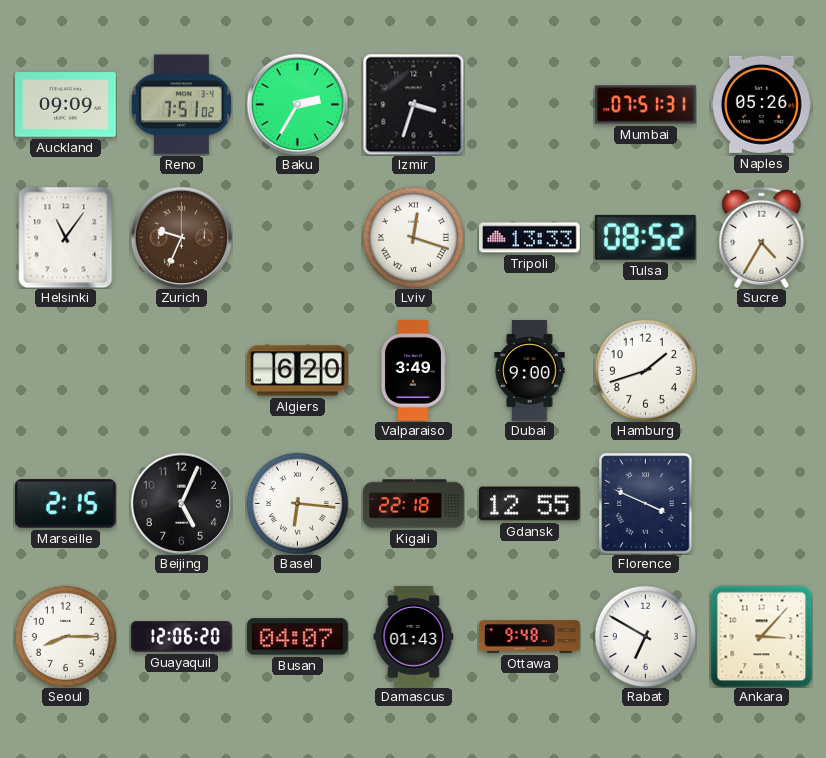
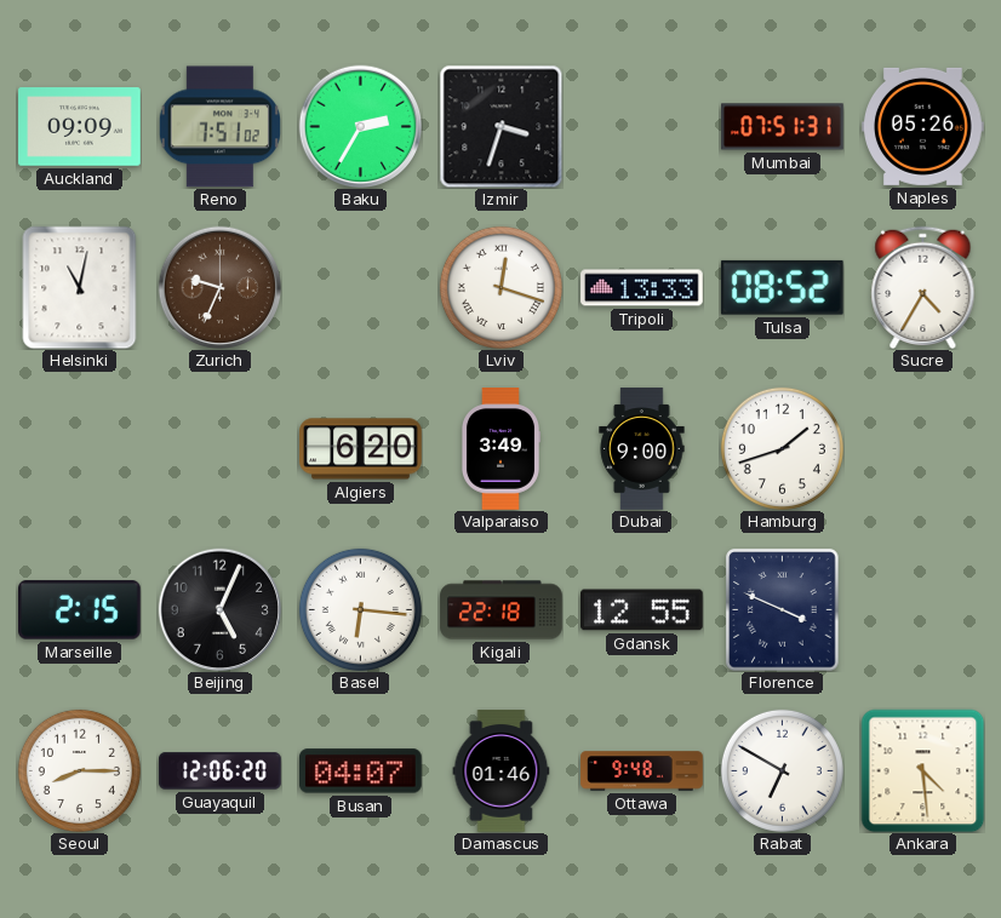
Helsinki: 11:06 -> 11:02 (80, 287)
Damascus: 01:43 -> 01:46 (502, 771)
Ankara: 3:07 -> 4:29 (922, 770)
